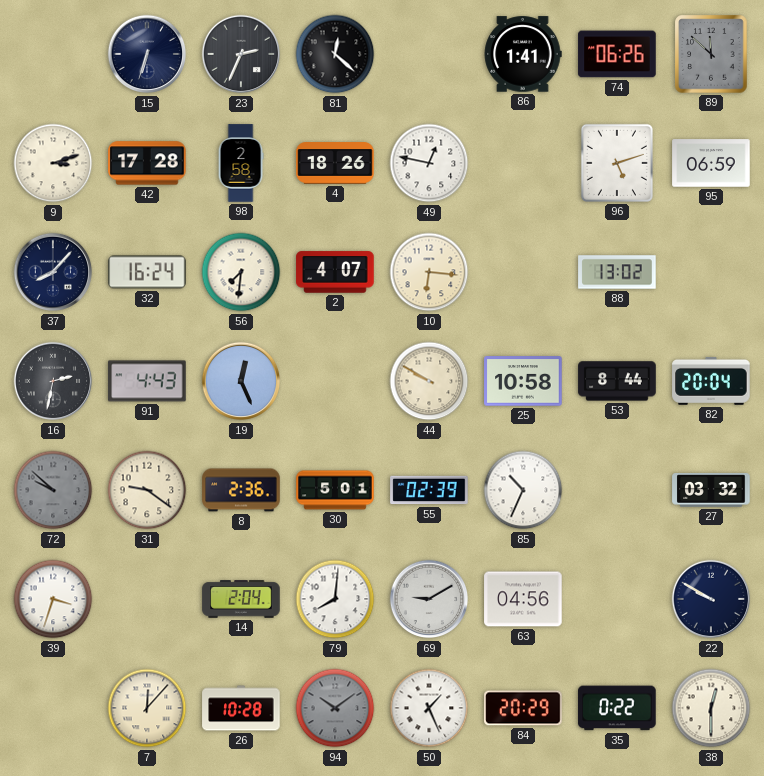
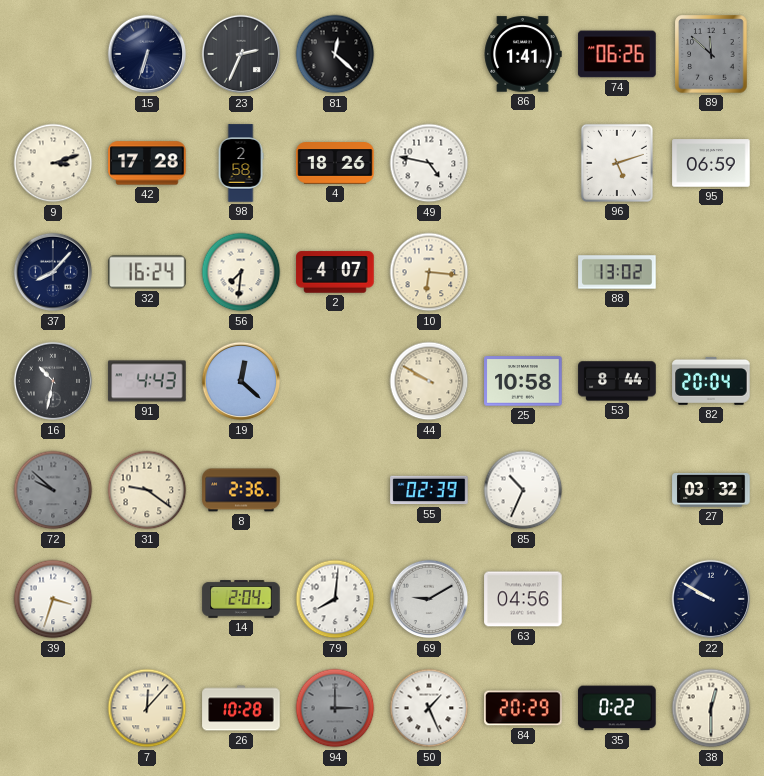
49: 12:47 -> 4:47 (429, 163)
16: 2:32 -> 10:32 (53, 381)
19: 12:26 -> 12:22 (241, 381)
30: 5:01 -> none (335, 490)
94: 10:09 -> 3:00 (335, 708)
